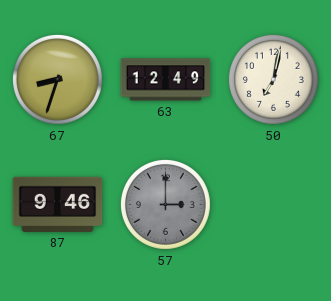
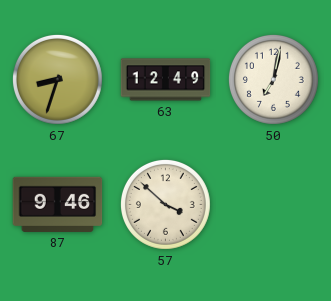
57: 3:00 -> 3:52 (165, 204)
57 dial: grey -> cream (165, 204)
